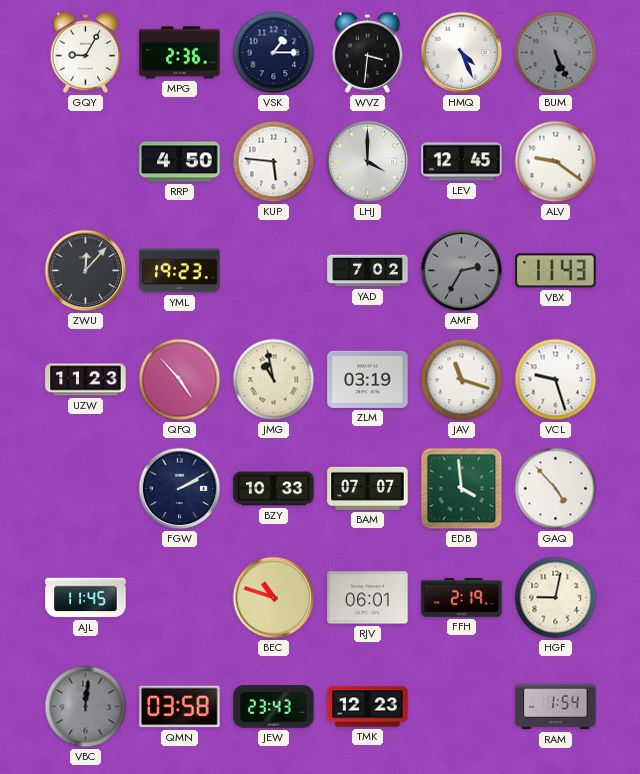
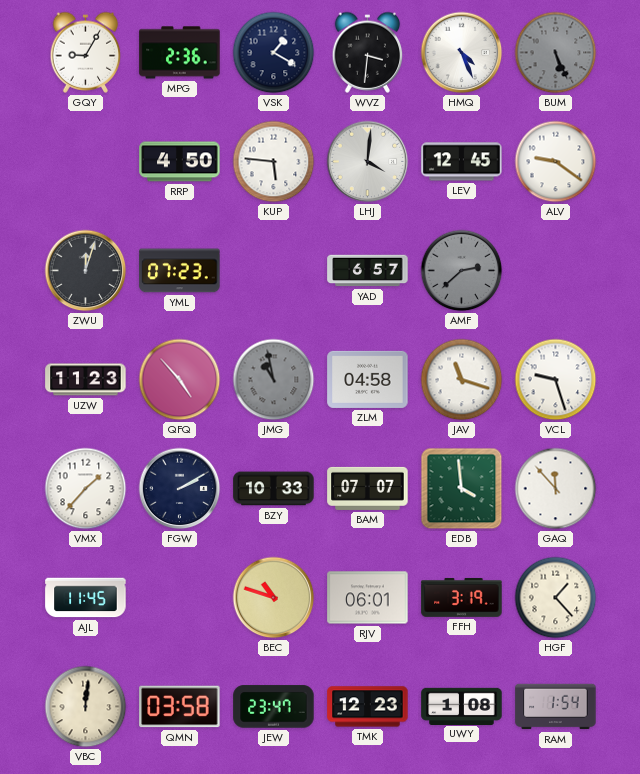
VSK: 1:15 -> 1:20 (274, 53)
LHJ: 4:00 -> 4:01 (368, 162)
ZWU: 12:07 -> 12:03 (86, 271)
YML: 19:23 -> 07:23 (180, 271)
YAD: 7:02 -> 6:57 (368, 271)
AMF: 2:35 -> 2:38 (462, 271)
VBX: 11:43 -> none (556, 271)
JMG dial: cream -> grey (274, 380)
ZLM: 03:19 -> 04:58 (368, 379)
VMX: none -> 1:37 (86, 489)
GAQ: 4:53 -> 11:53 (556, 489)
FFH: 2:19 -> 3:19 (462, 598)
HGF: 9:02 -> 1:23 (556, 598)
VBC dial: grey -> cream (86, 707)
JEW: 23:43 -> 23:47 (274, 707)
UWY: none -> 1:08 (462, 706)
